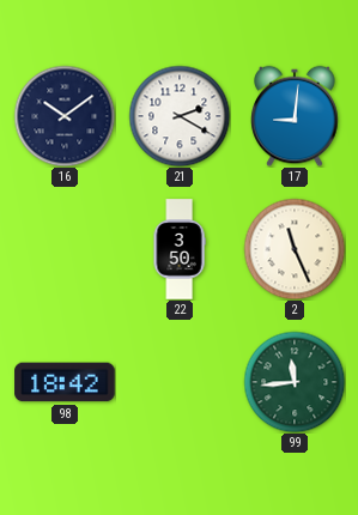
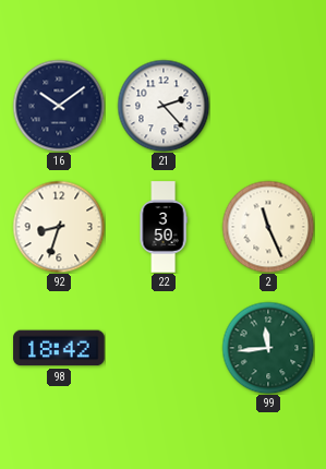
21: 2:20 -> 2:23 (164, 106)
17: 9:01 -> none (295, 116)
92: none -> 8:33 (59, 227)
